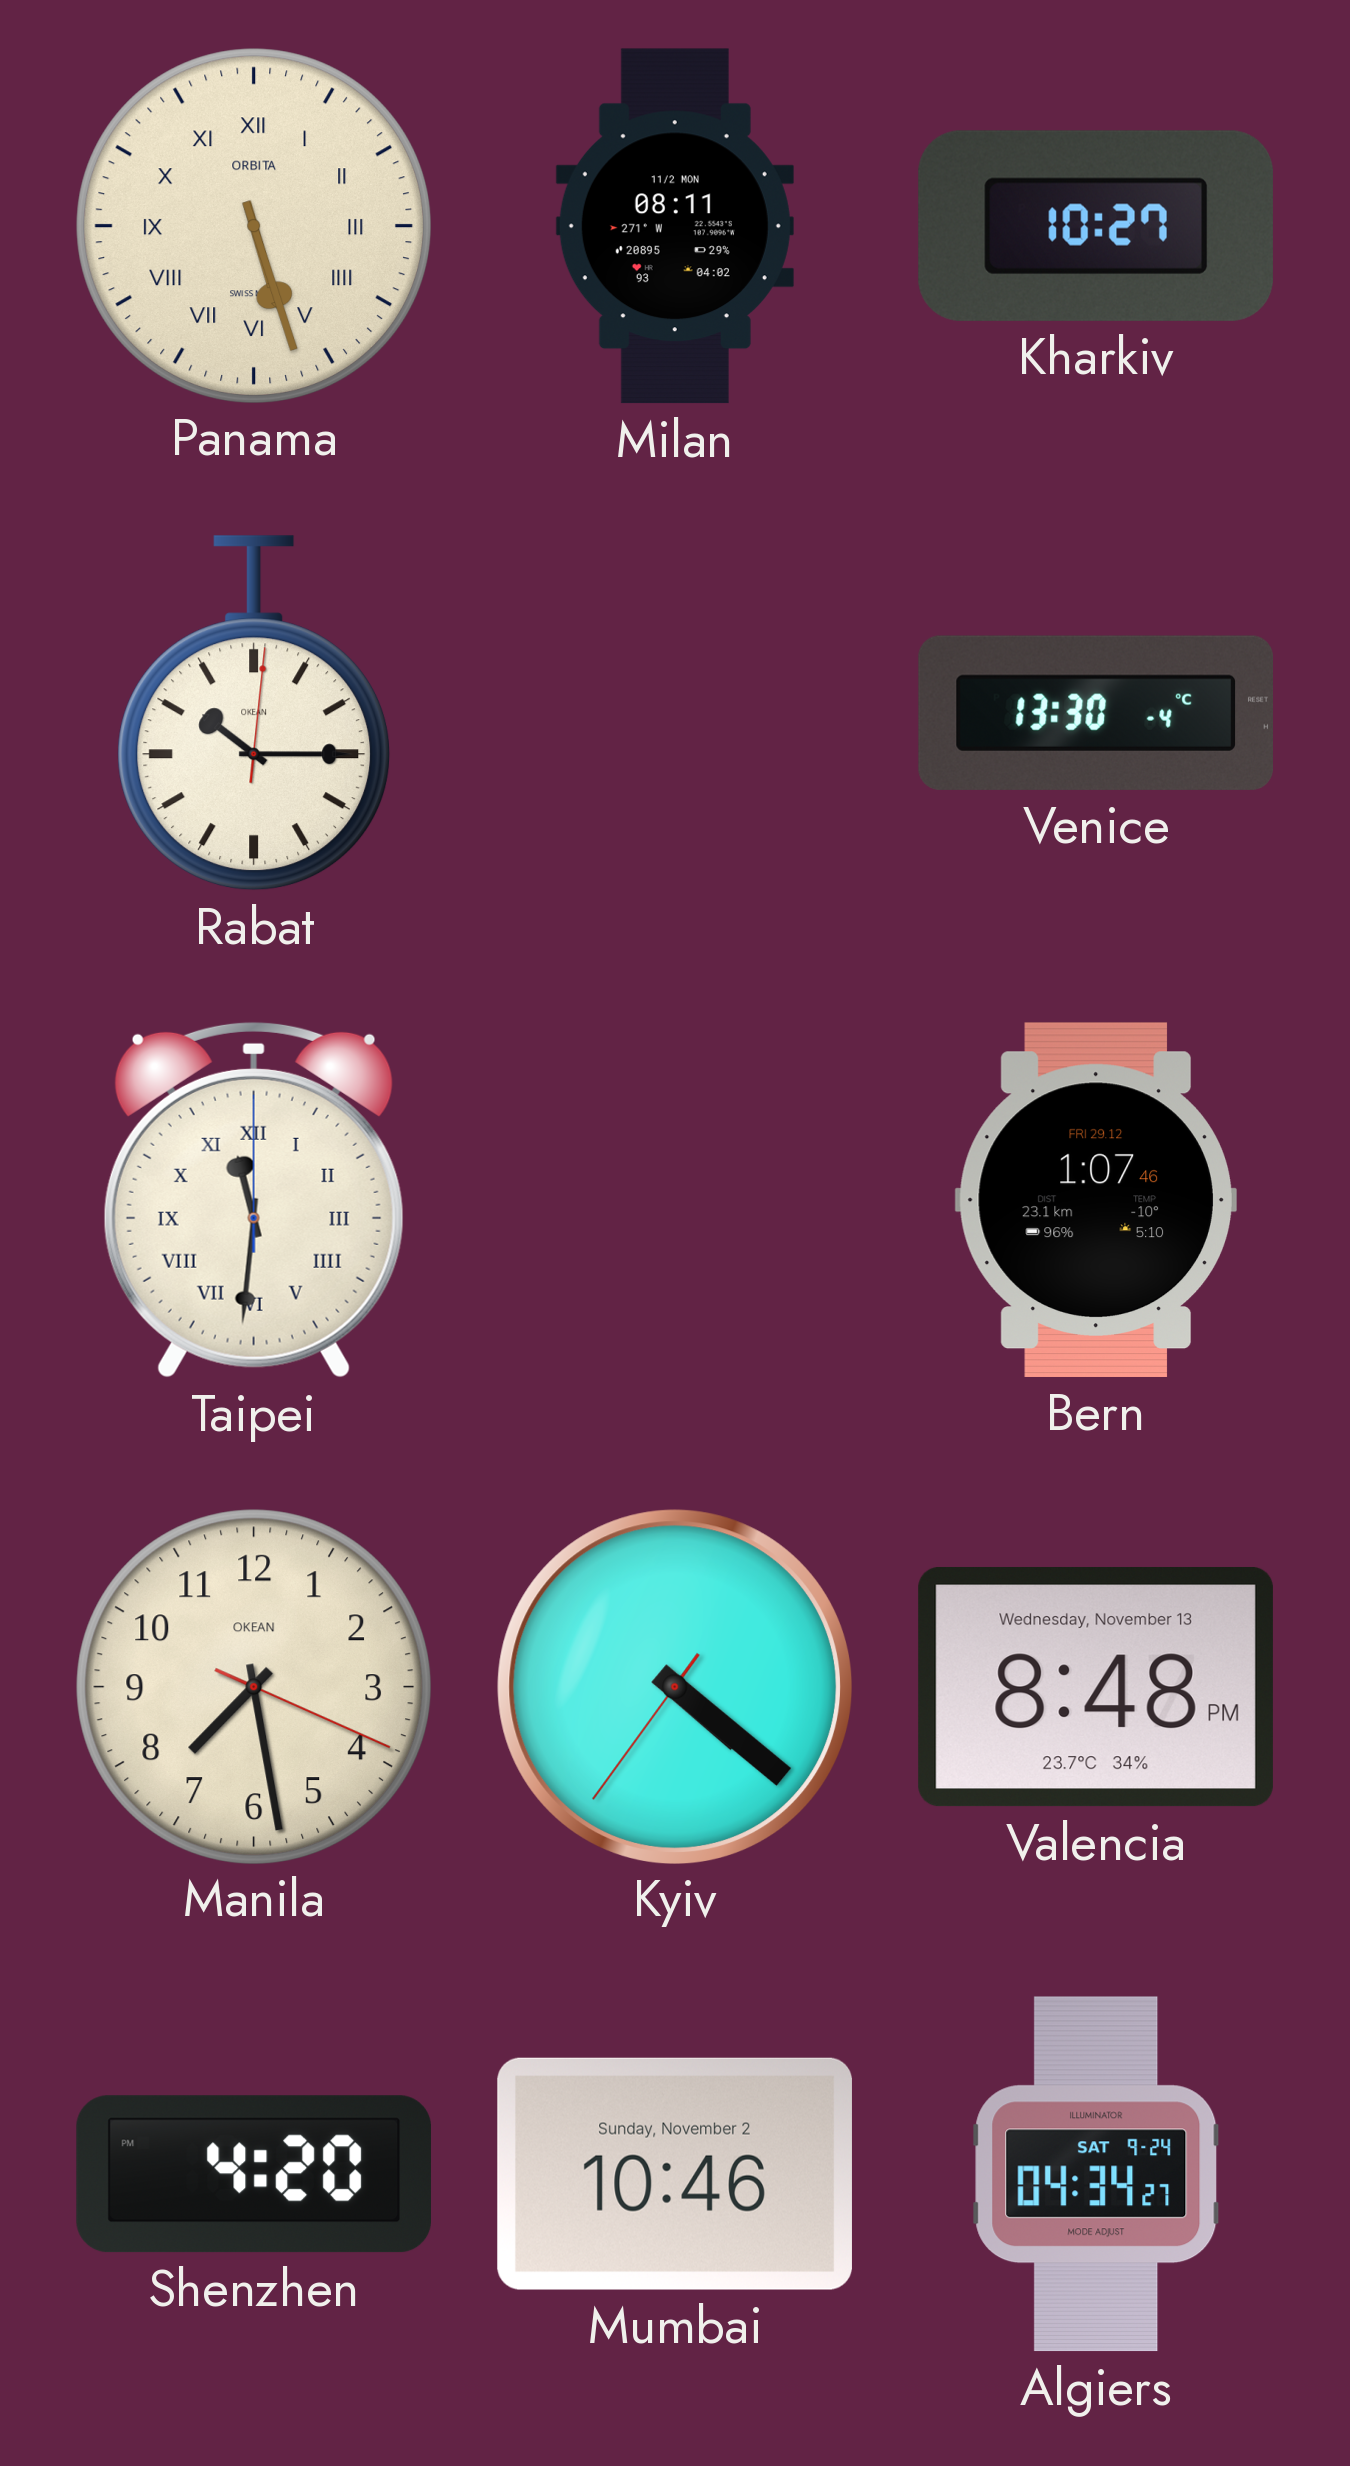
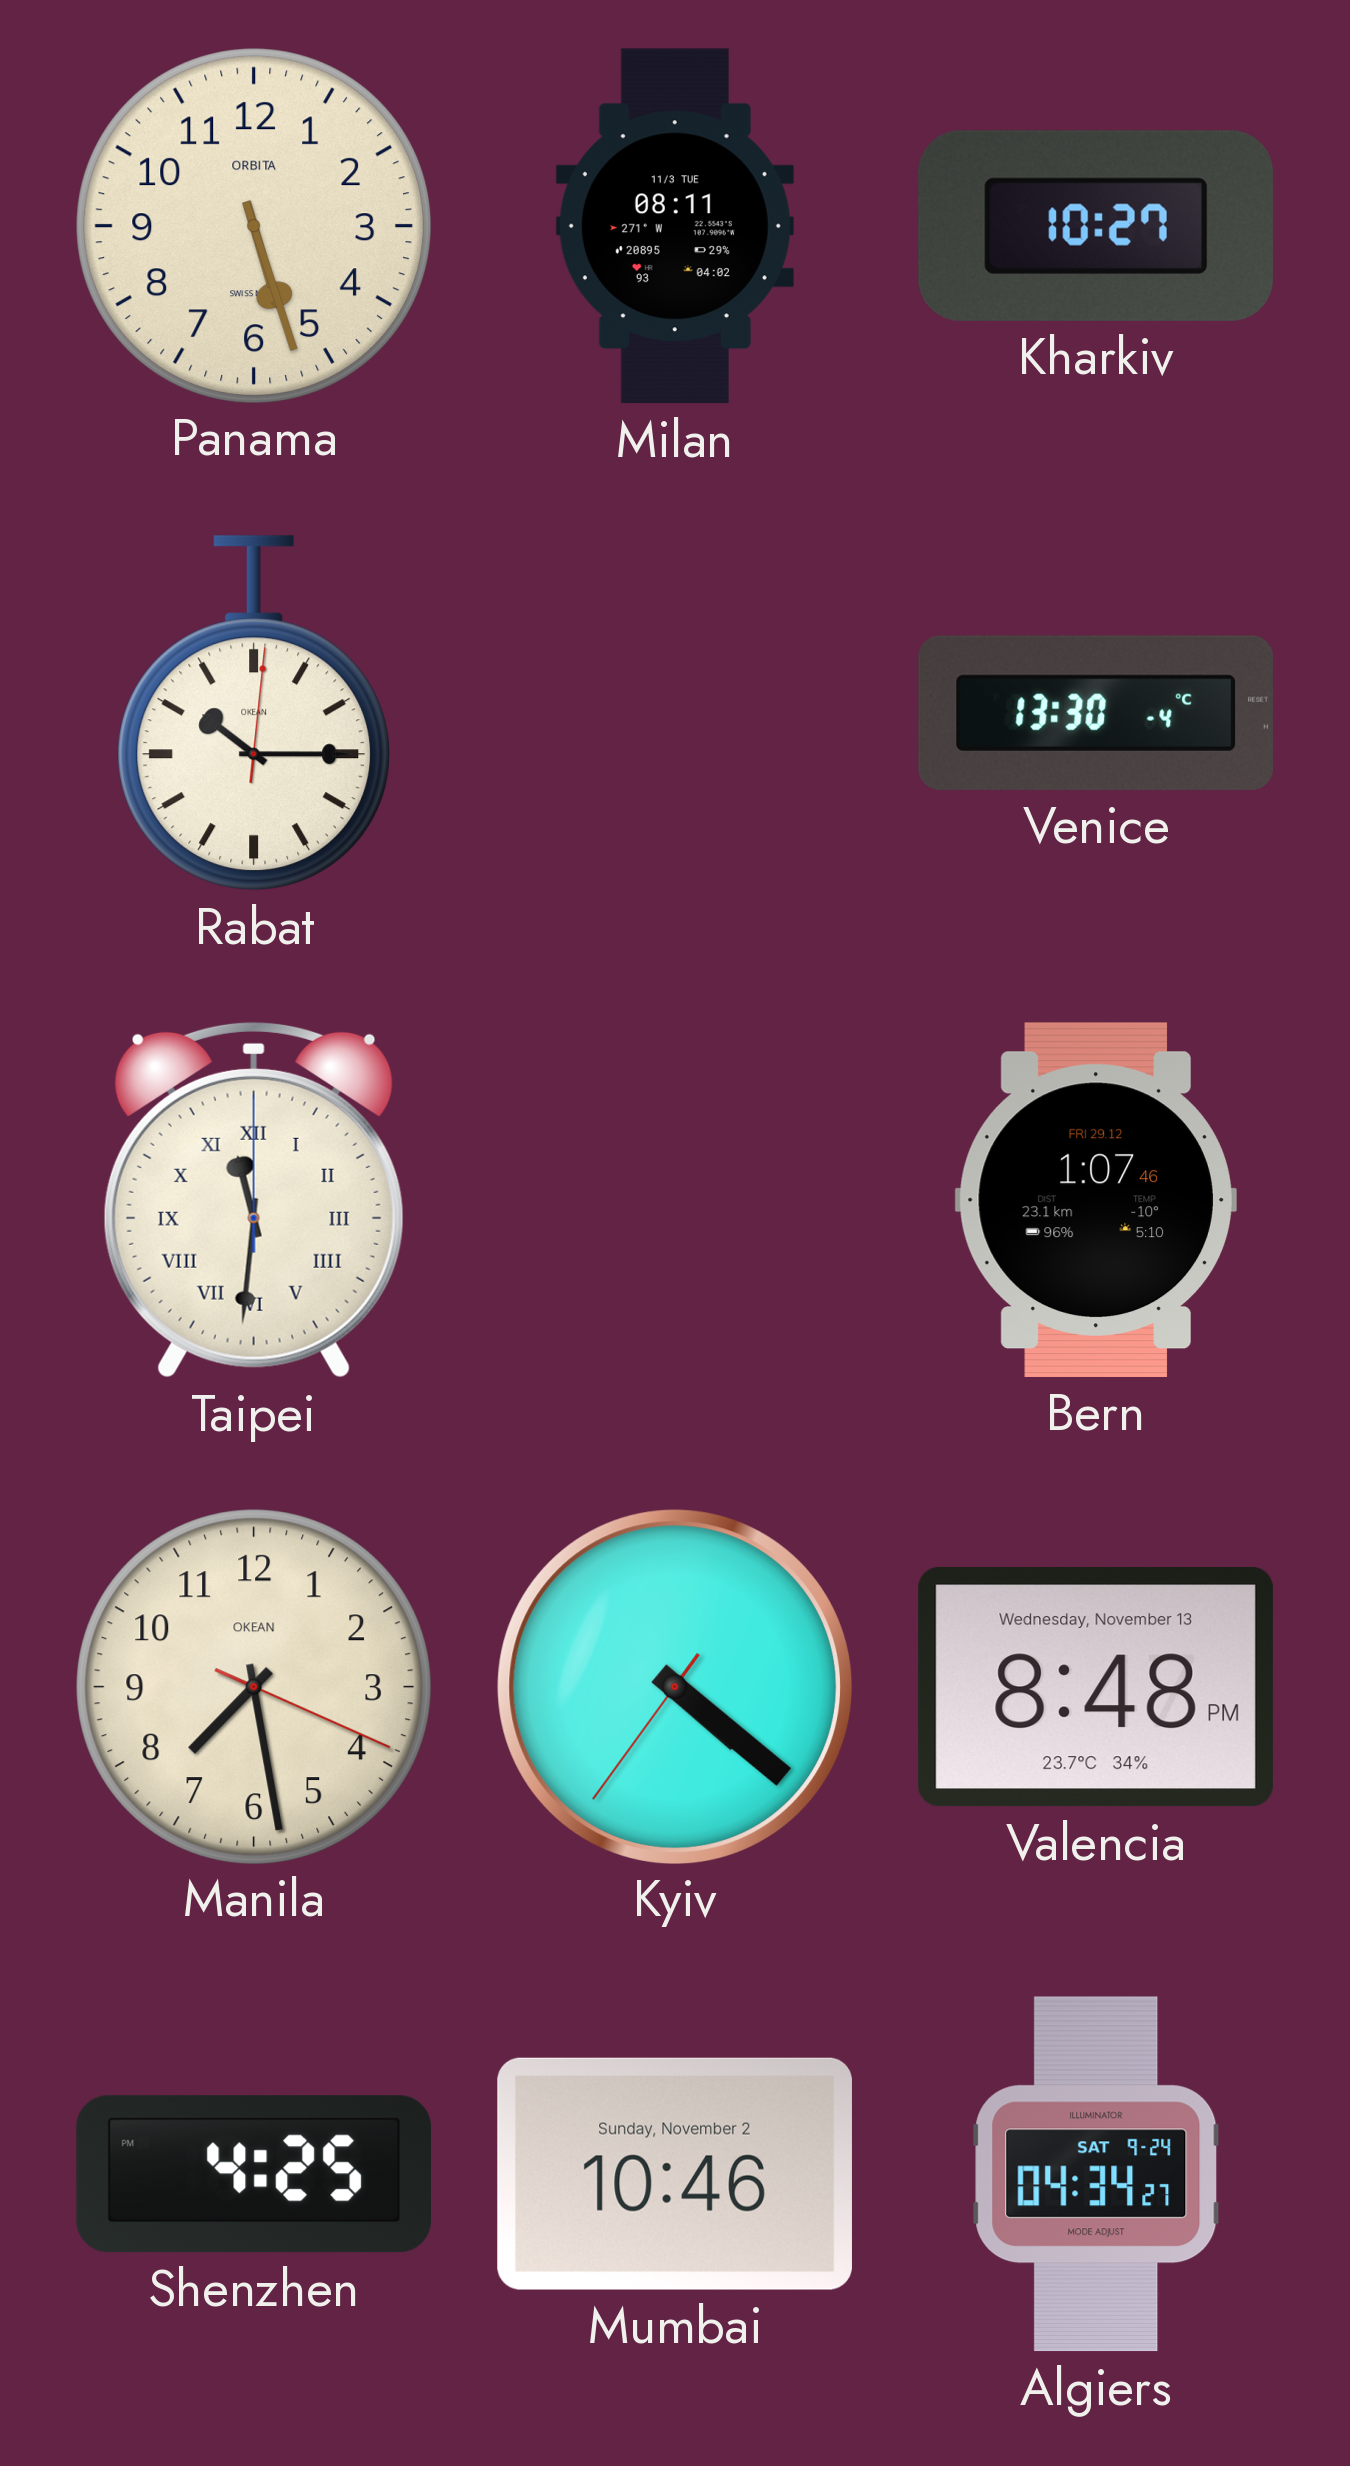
Panama numerals: Roman -> Arabic (253, 225)
Milan date: 11/2 MON -> 11/3 TUE (675, 226)
Shenzhen: 4:20 -> 4:25 (253, 2174)
